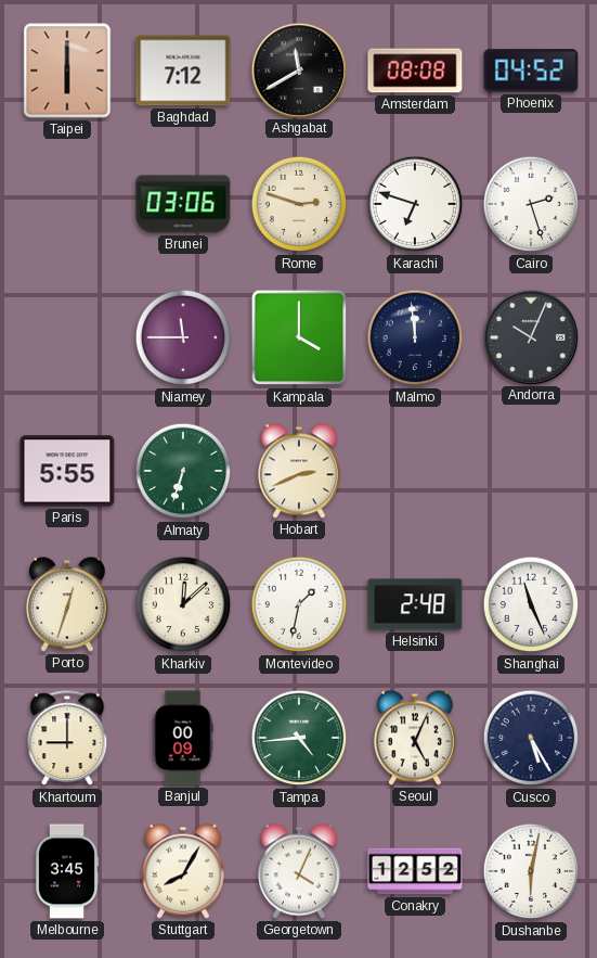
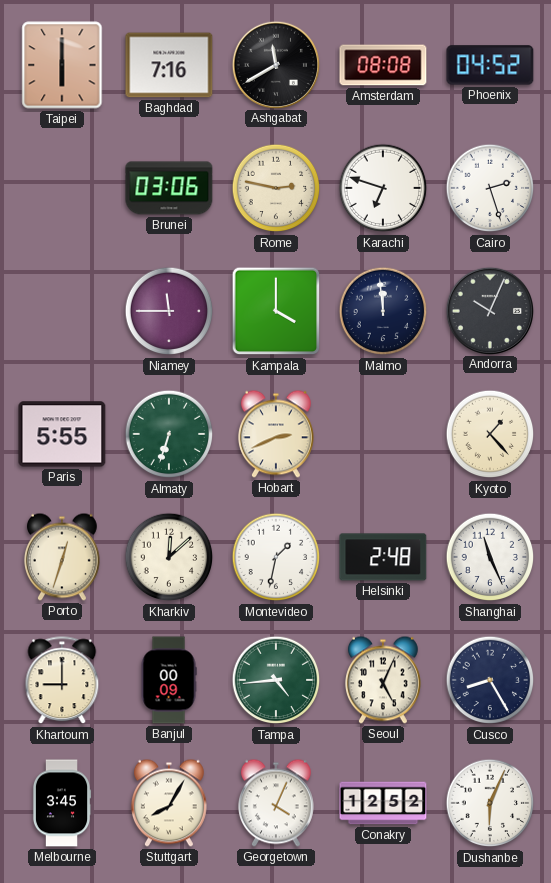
Baghdad: 7:12 -> 7:16 (169, 65)
Rome: 2:48 -> 2:47 (276, 188)
Kyoto: none -> 1:23 (490, 434)
Cusco: 5:25 -> 8:25 (490, 680)
Dushanbe: 6:02 -> 6:04 (490, 803)
